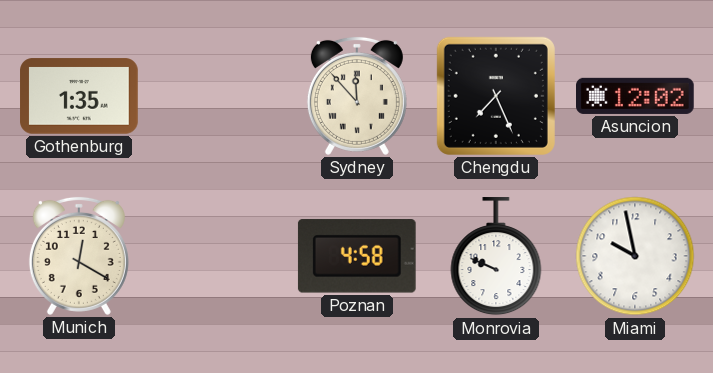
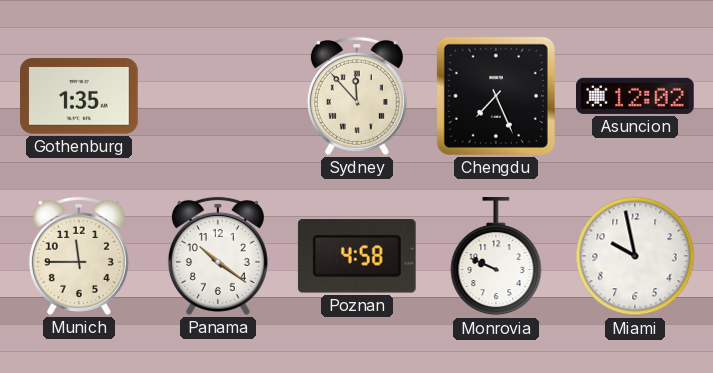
Munich: 12:20 -> 11:45 (79, 256)
Panama: none -> 10:21 (218, 256)
